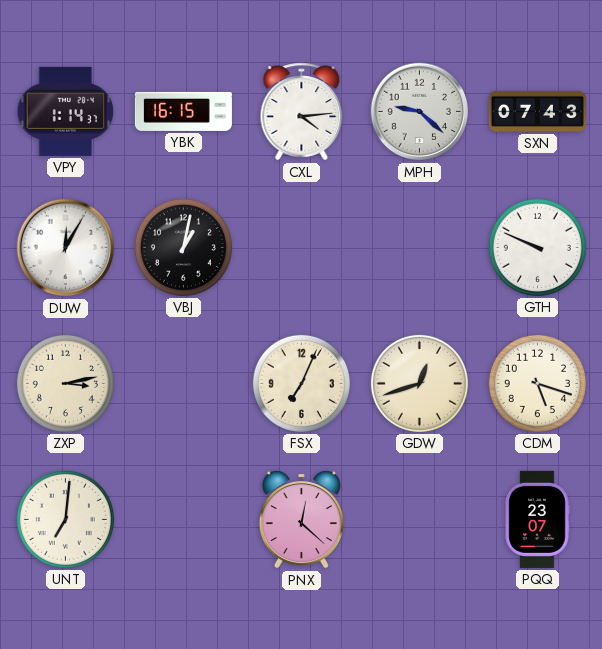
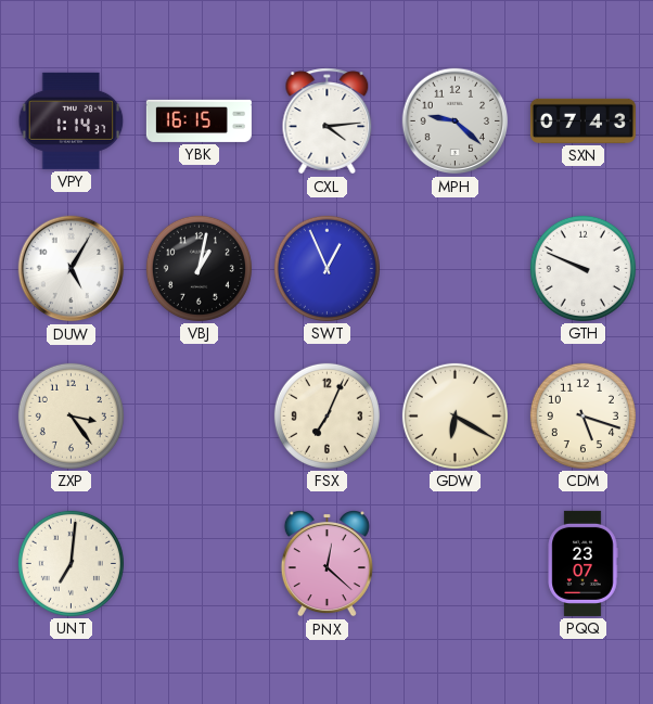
DUW: 12:05 -> 5:05 (72, 269)
SWT: none -> 12:56 (326, 268)
ZXP: 3:13 -> 3:24 (71, 415)
GDW: 12:42 -> 6:20 (454, 415)
